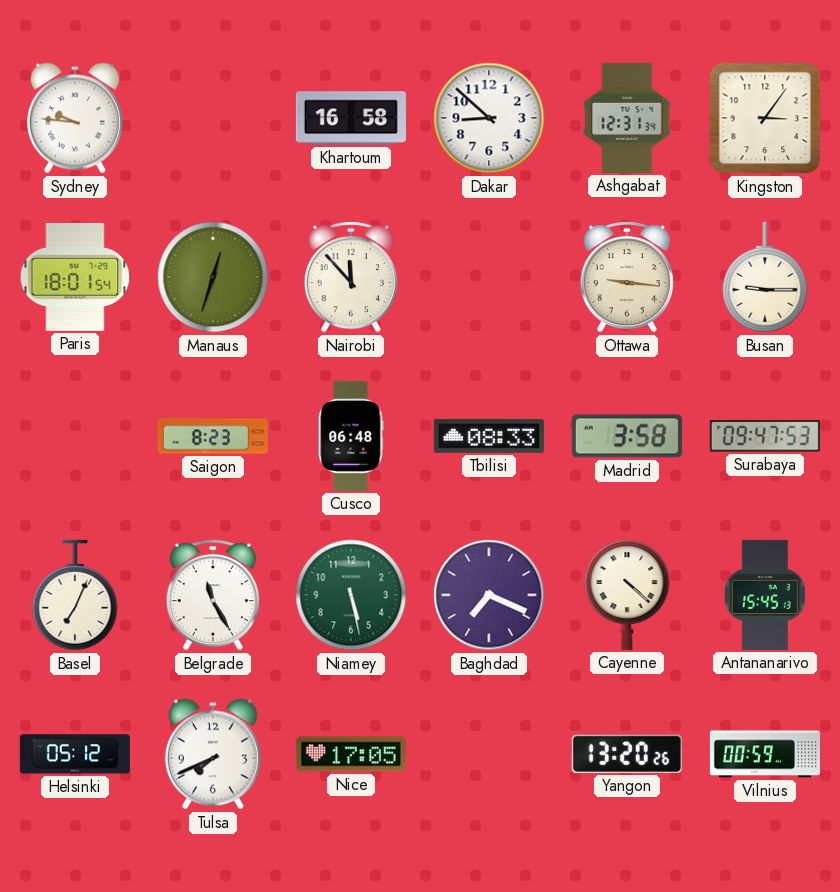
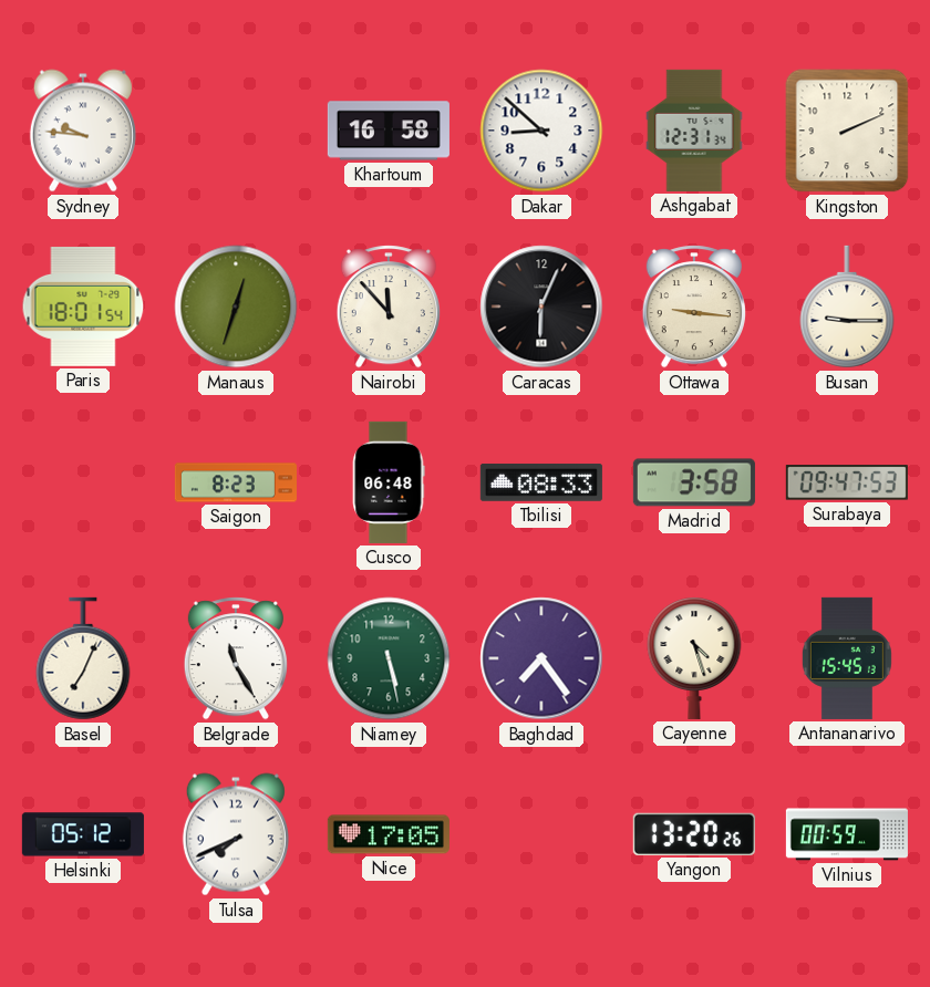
Kingston: 3:06 -> 2:11 (847, 131)
Caracas: none -> 6:04 (541, 307)
Baghdad: 7:19 -> 7:24 (541, 658)
Cayenne: 4:22 -> 4:27 (694, 658)
